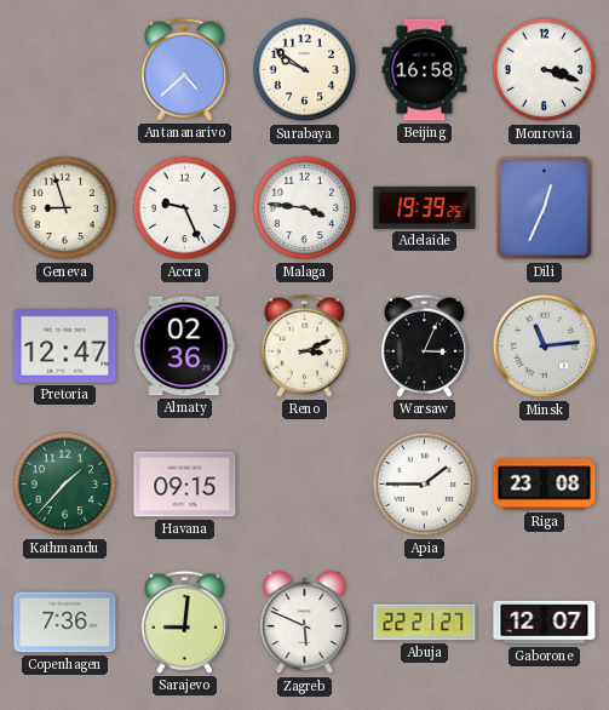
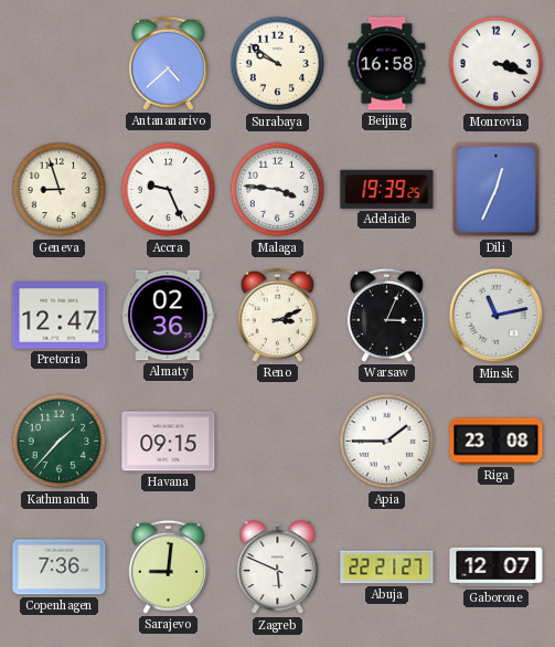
Minsk: 11:14 -> 11:13 (497, 316)
